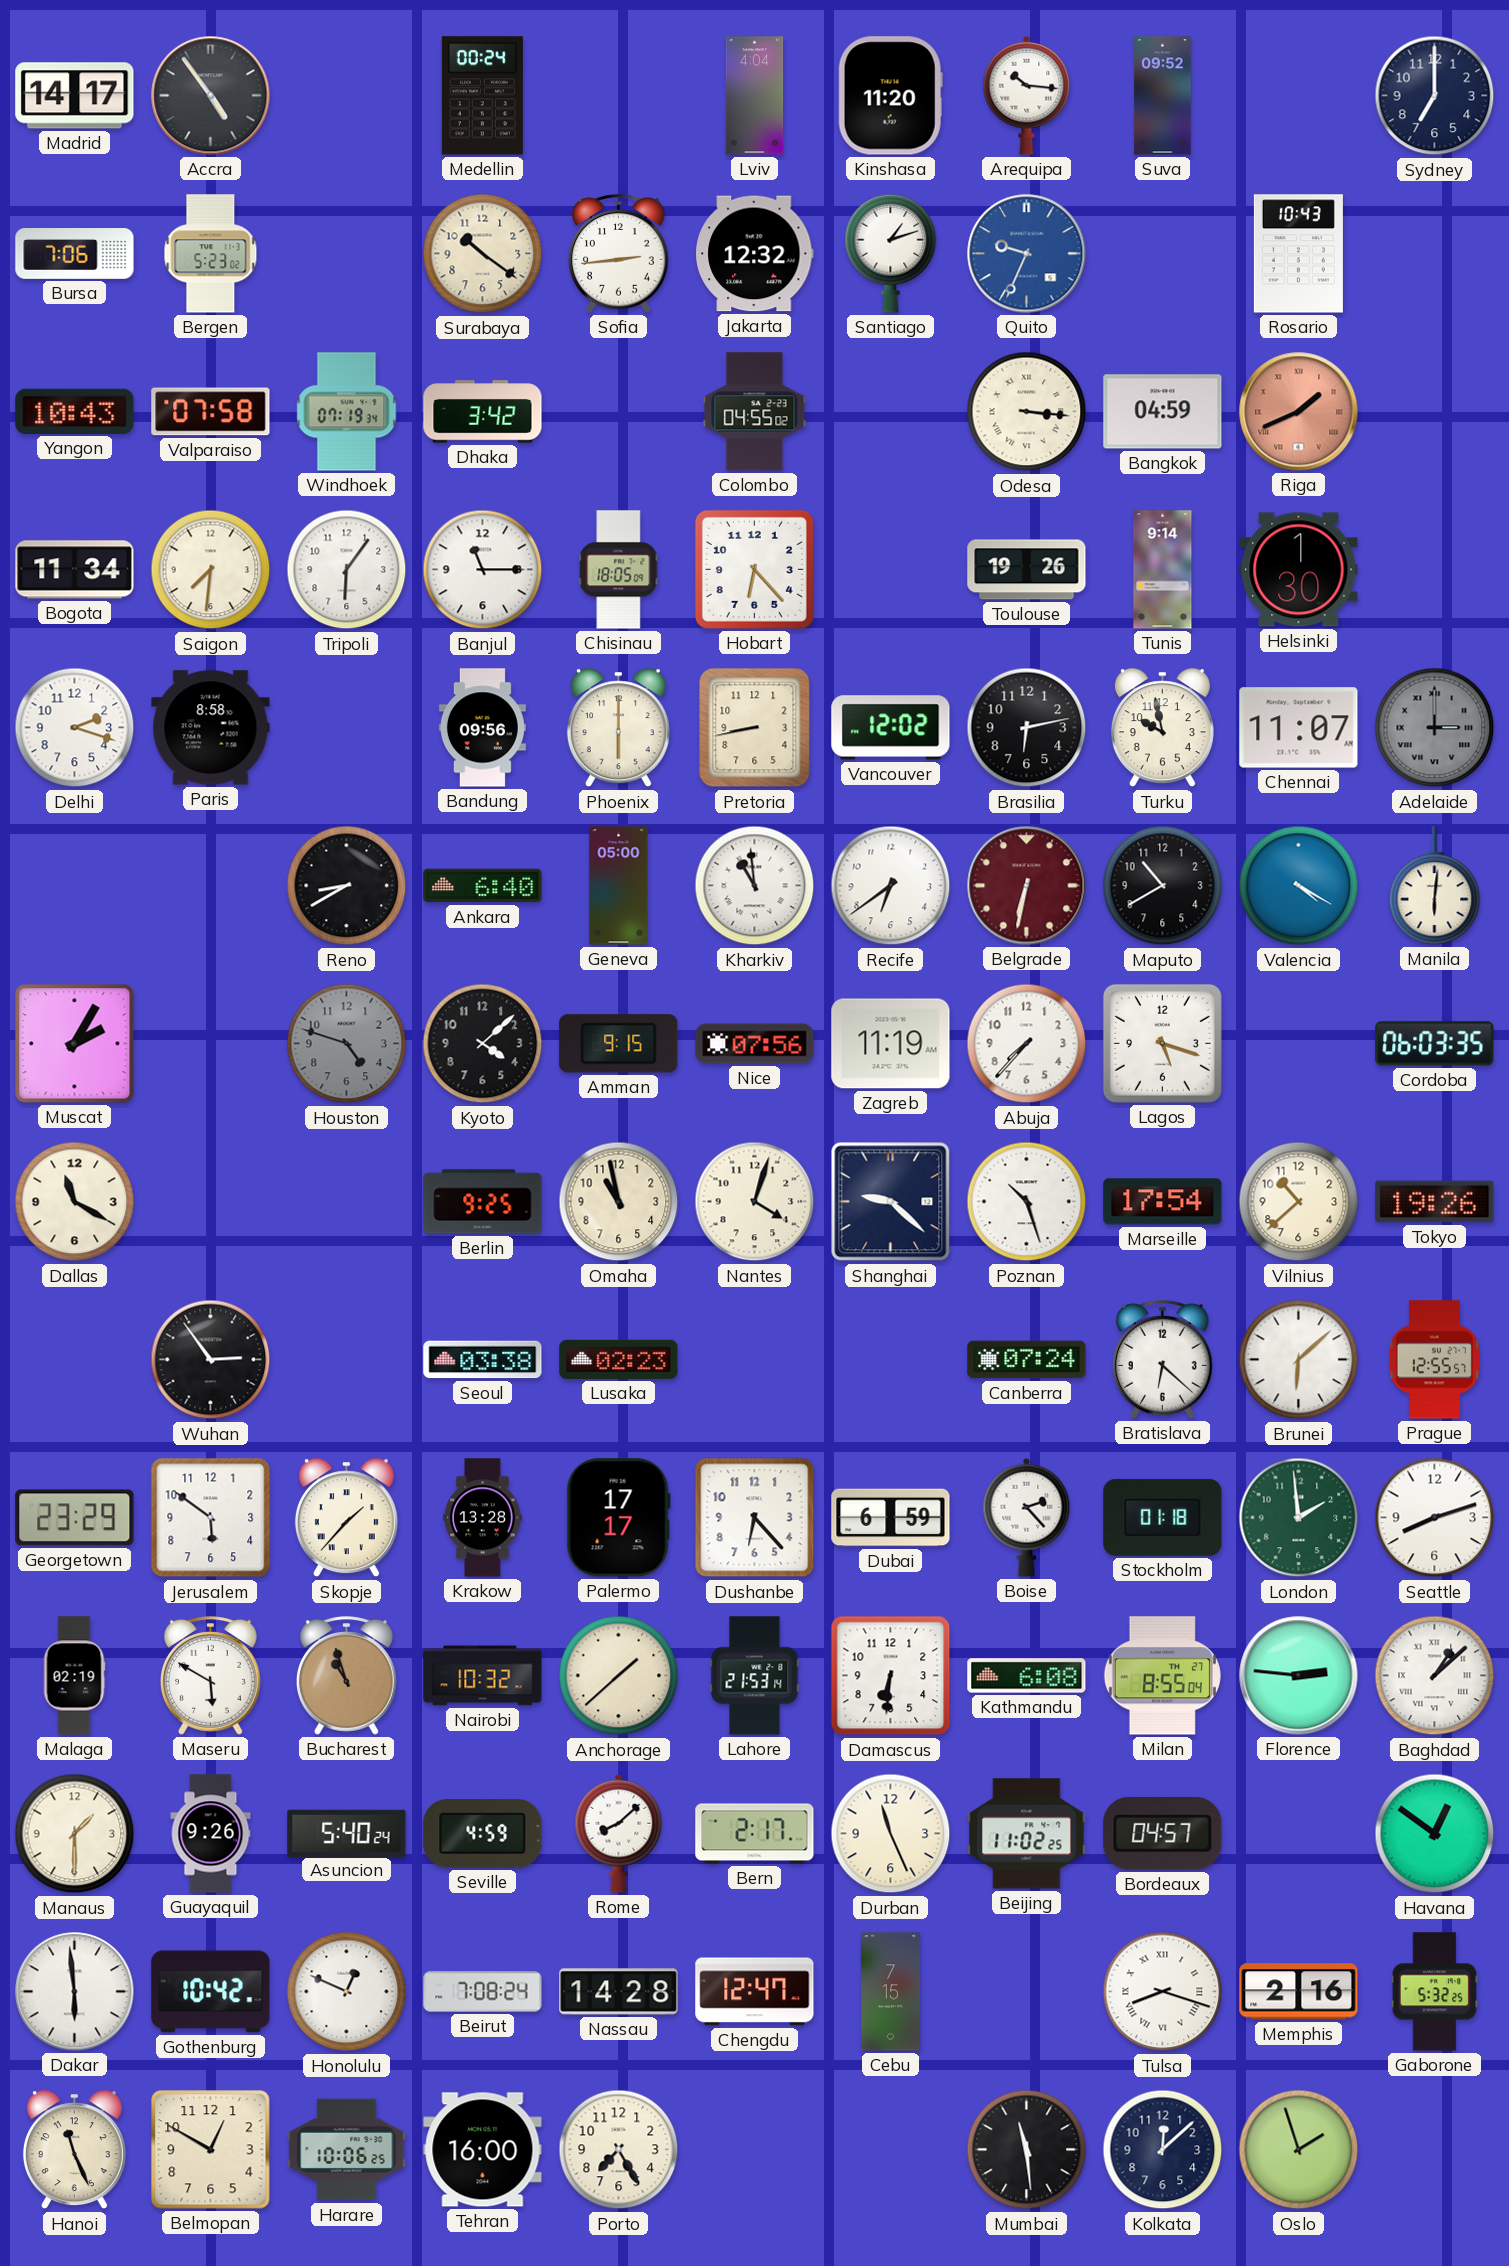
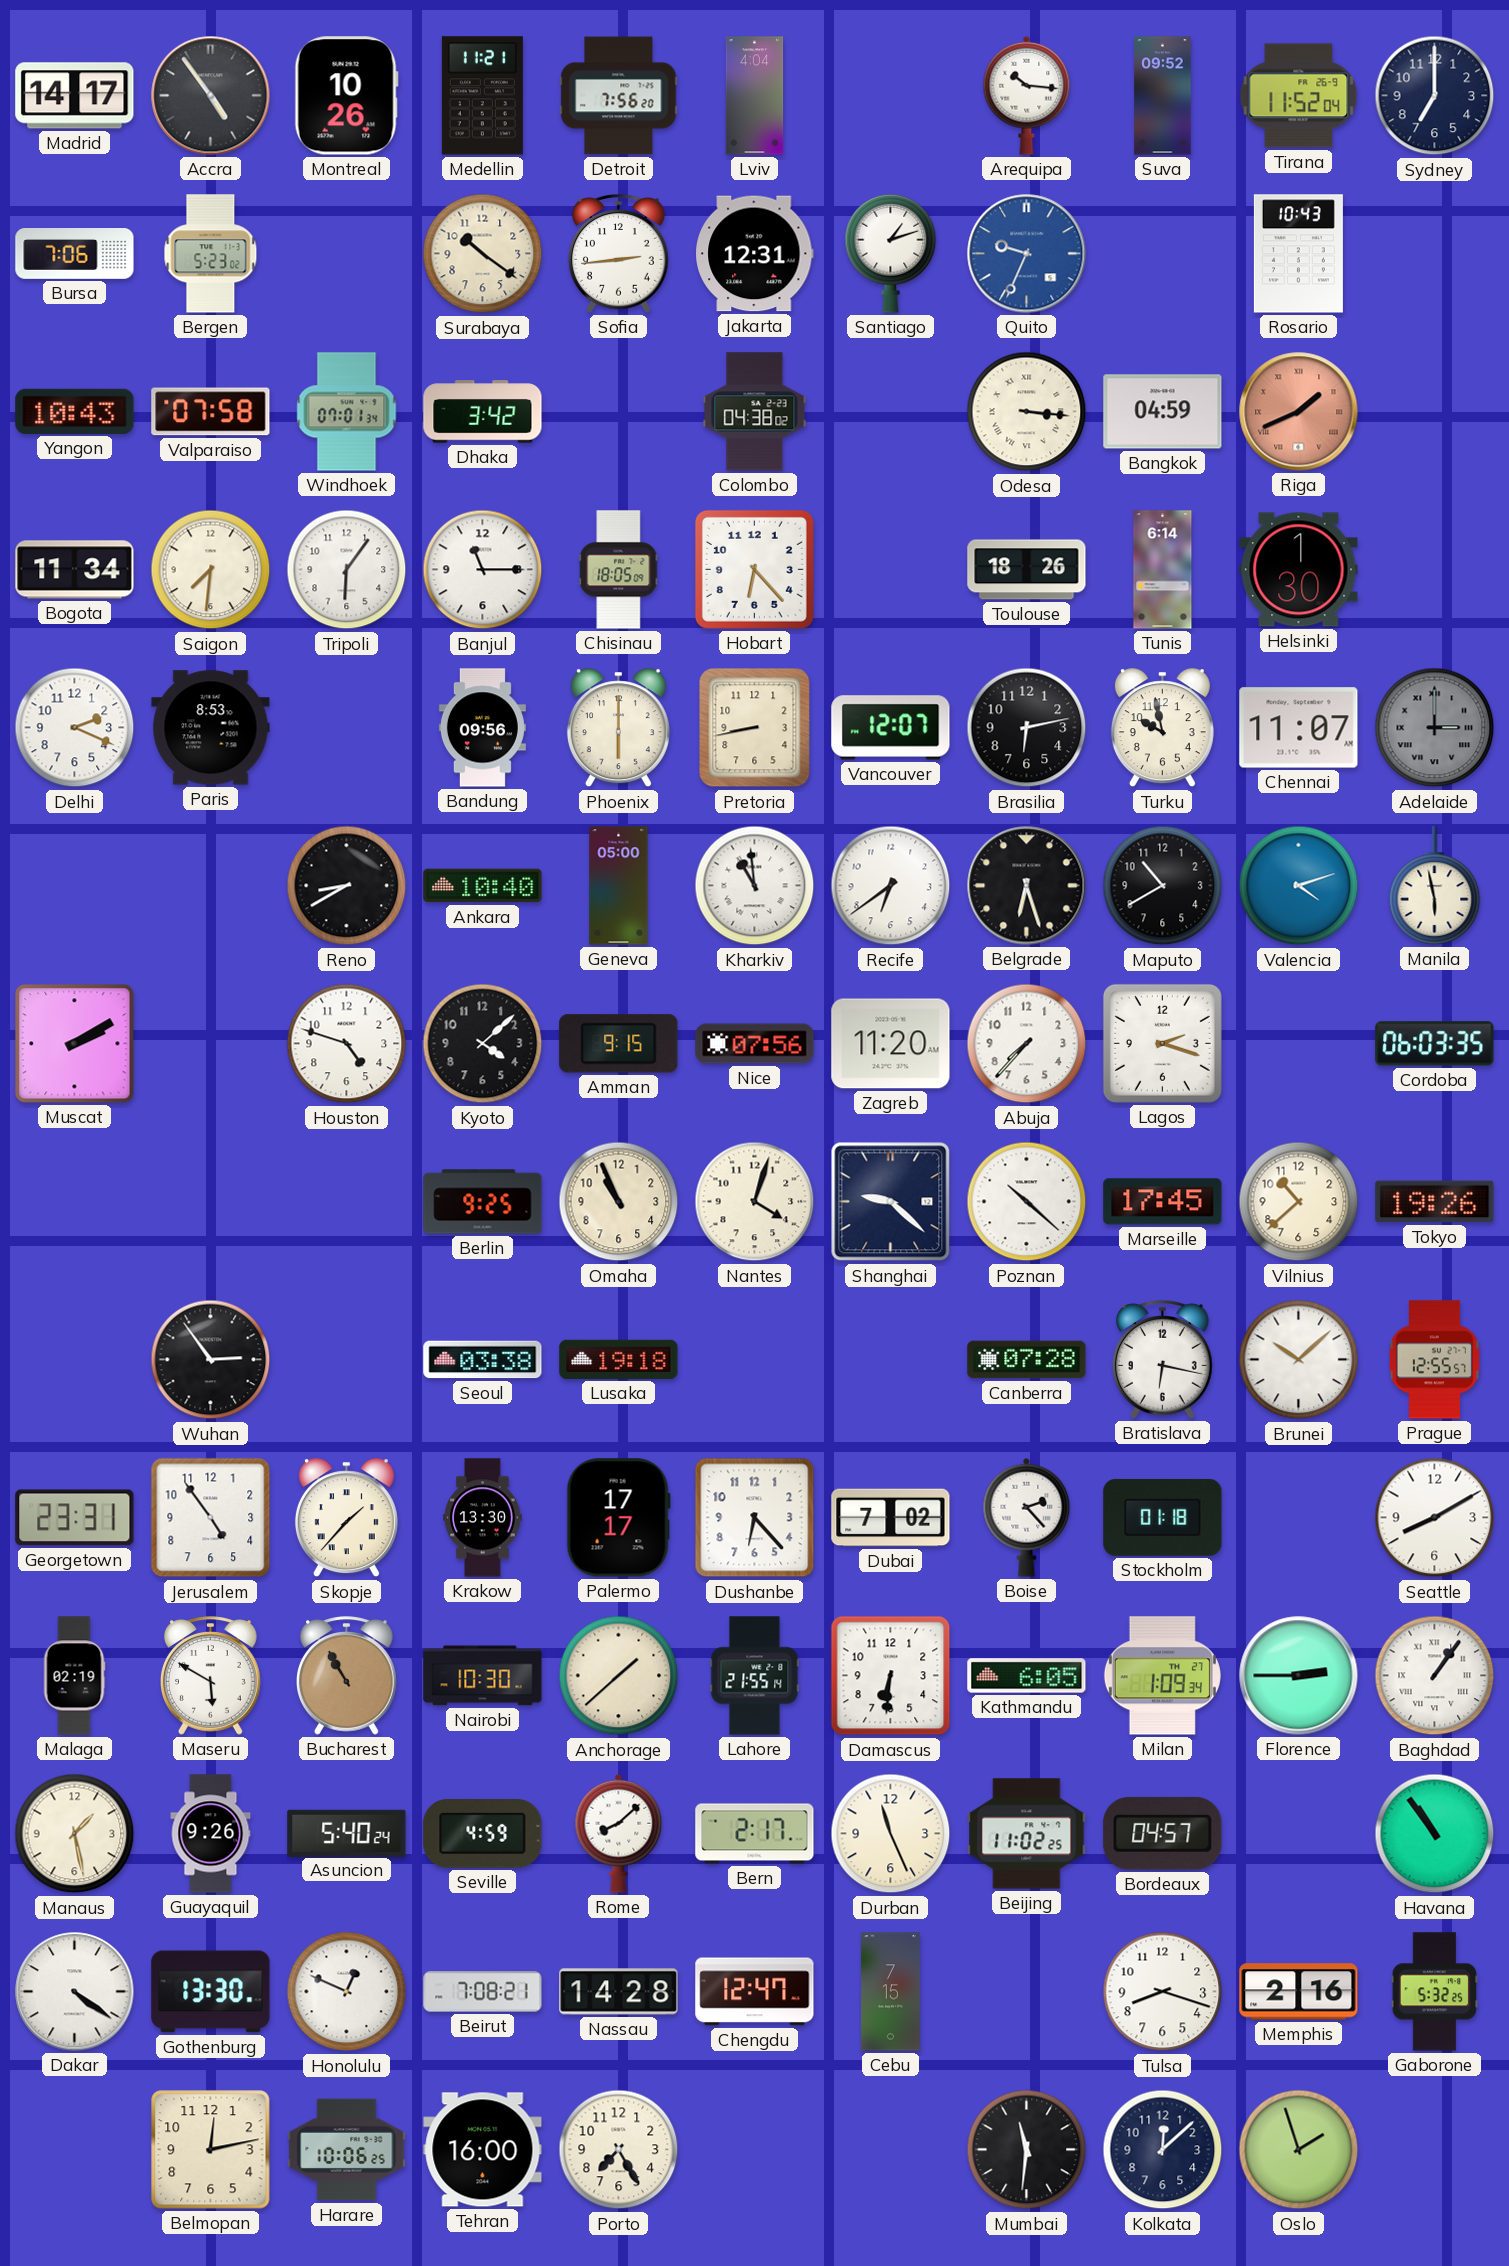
Montreal: none -> 10:26 (346, 96)
Medellin: 00:24 -> 11:21 (482, 96)
Detroit: none -> 7:56 (619, 96)
Kinshasa: 11:20 -> none (890, 96)
Tirana: none -> 11:52 (1299, 96)
Jakarta: 12:32 -> 12:31 (755, 254)
Windhoek: 07:19 -> 07:01 (347, 412)
Colombo: 04:55 -> 04:38 (755, 412)
Toulouse: 19:26 -> 18:26 (1027, 570)
Tunis: 9:14 -> 6:14 (1163, 570)
Delhi: 2:18 -> 2:19 (75, 728)
Paris: 8:58 -> 8:53 (211, 728)
Vancouver: 12:02 -> 12:07 (891, 728)
Ankara: 6:40 -> 10:40 (483, 886)
Belgrade: 6:32 -> 6:27 (1027, 886)
Belgrade dial: burgundy -> black (1027, 886)
Valencia: 4:20 -> 4:12 (1299, 886)
Manila: 6:01 -> 5:58 (1435, 886)
Muscat: 2:05 -> 2:10 (75, 1044)
Houston dial: grey -> white (347, 1044)
Zagreb: 11:19 -> 11:20 (891, 1044)
Lagos: 5:18 -> 2:18 (1162, 1043)
Dallas: 11:20 -> none (75, 1202)
Omaha: 10:58 -> 10:56 (619, 1202)
Poznan: 10:27 -> 10:22 (1027, 1202)
Marseille: 17:54 -> 17:45 (1163, 1202)
Lusaka: 02:23 -> 19:18 (619, 1359)
Canberra: 07:24 -> 07:28 (1027, 1360)
Bratislava: 6:22 -> 6:17 (1163, 1360)
Brunei: 6:08 -> 10:08 (1299, 1360)
Georgetown: 23:29 -> 23:31 (75, 1518)
Jerusalem: 5:51 -> 4:54 (211, 1518)
Krakow: 13:28 -> 13:30 (483, 1518)
Dubai: 6:59 -> 7:02 (891, 1518)
London: 1:59 -> none (1299, 1518)
Seattle: 8:12 -> 8:10 (1435, 1518)
Bucharest: 10:57 -> 10:55 (347, 1676)
Nairobi: 10:32 -> 10:30 (483, 1676)
Lahore: 21:53 -> 21:55 (755, 1676)
Kathmandu: 6:08 -> 6:05 (1027, 1676)
Milan: 8:55 -> 1:09 (1162, 1676)
Florence: 2:46 -> 2:45 (1299, 1676)
Baghdad: 1:08 -> 1:06 (1435, 1676)
Manaus: 1:30 -> 1:28 (75, 1834)
Havana: 12:51 -> 10:54 (1435, 1834)
Dakar: 5:59 -> 4:21 (75, 1992)
Gothenburg: 10:42 -> 13:30 (211, 1992)
Beirut: 7:08:24 -> 7:08:21 (483, 1992)
Tulsa numerals: Roman -> Arabic (1163, 1992)
Hanoi: 11:26 -> none (74, 2150)
Belmopan: 12:50 -> 12:13 (211, 2150)
Mumbai: 11:29 -> 11:31 (1027, 2150)
